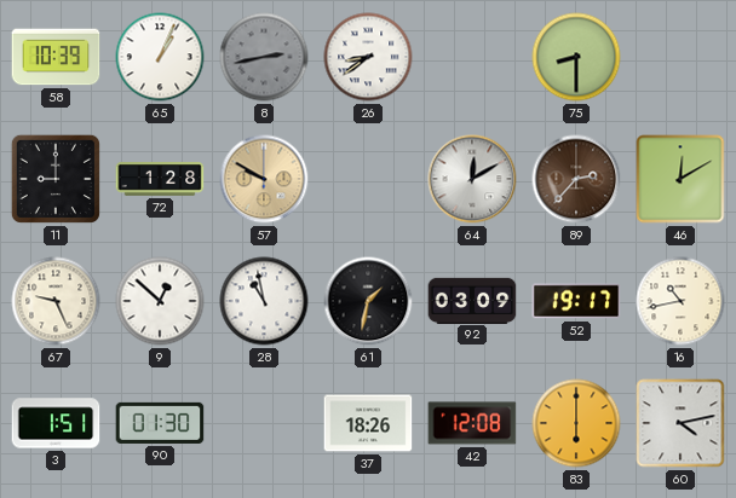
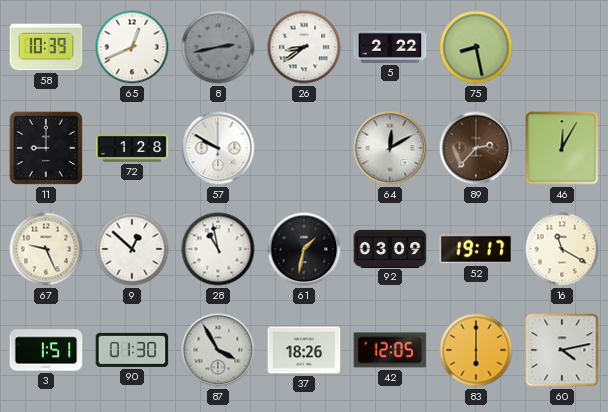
65: 1:04 -> 12:41 (132, 47)
5: none -> 2:22 (390, 47)
75: 8:30 -> 8:28 (476, 47)
57 dial: champagne -> white (218, 148)
46: 12:10 -> 12:05 (562, 148)
16: 10:43 -> 11:20 (562, 249)
87: none -> 3:55 (218, 350)
42: 12:08 -> 12:05 (390, 350)
